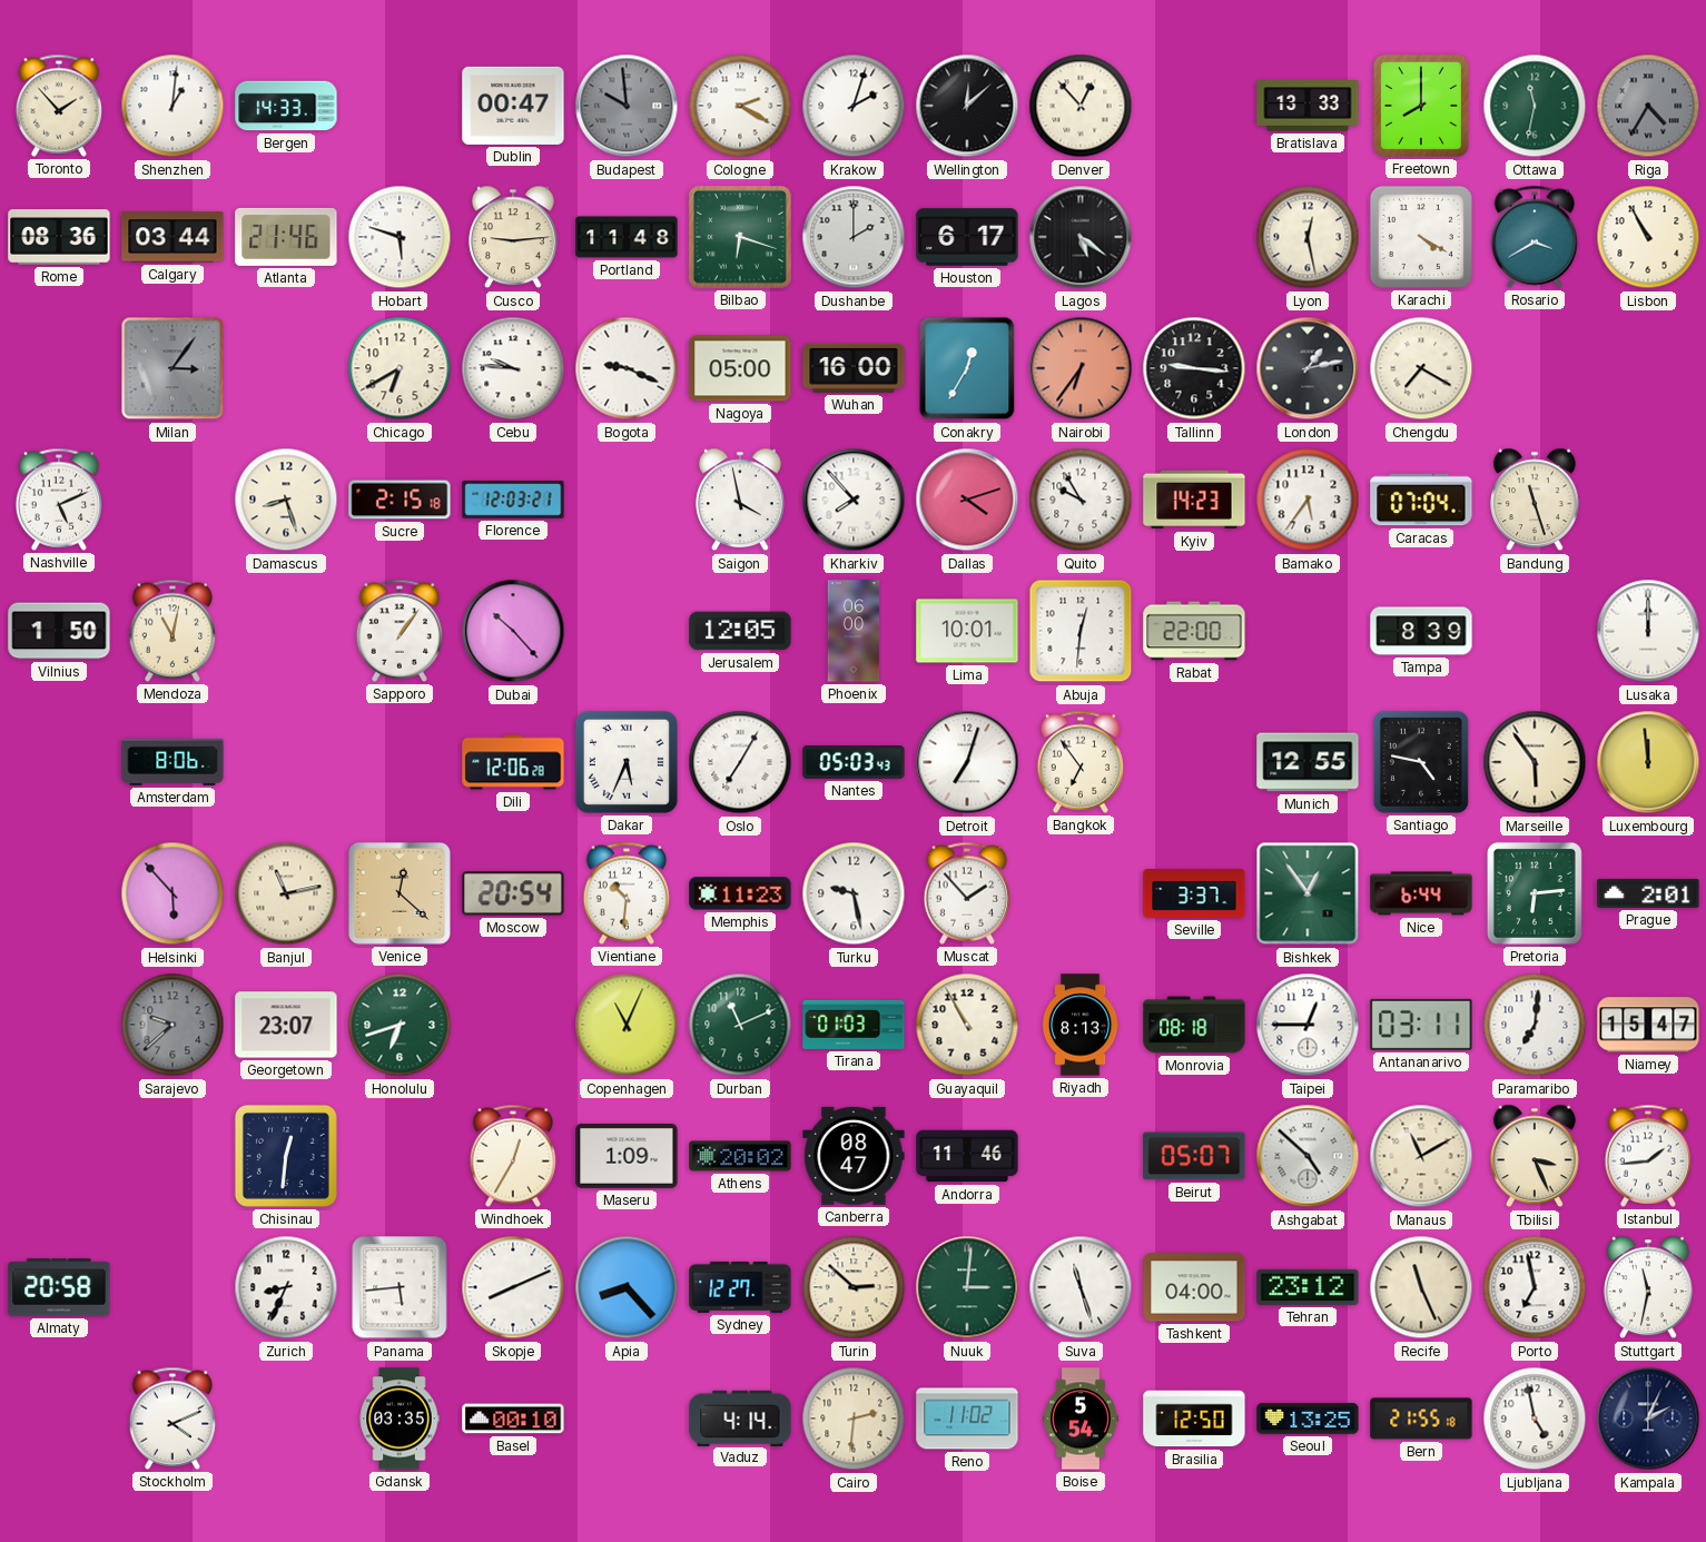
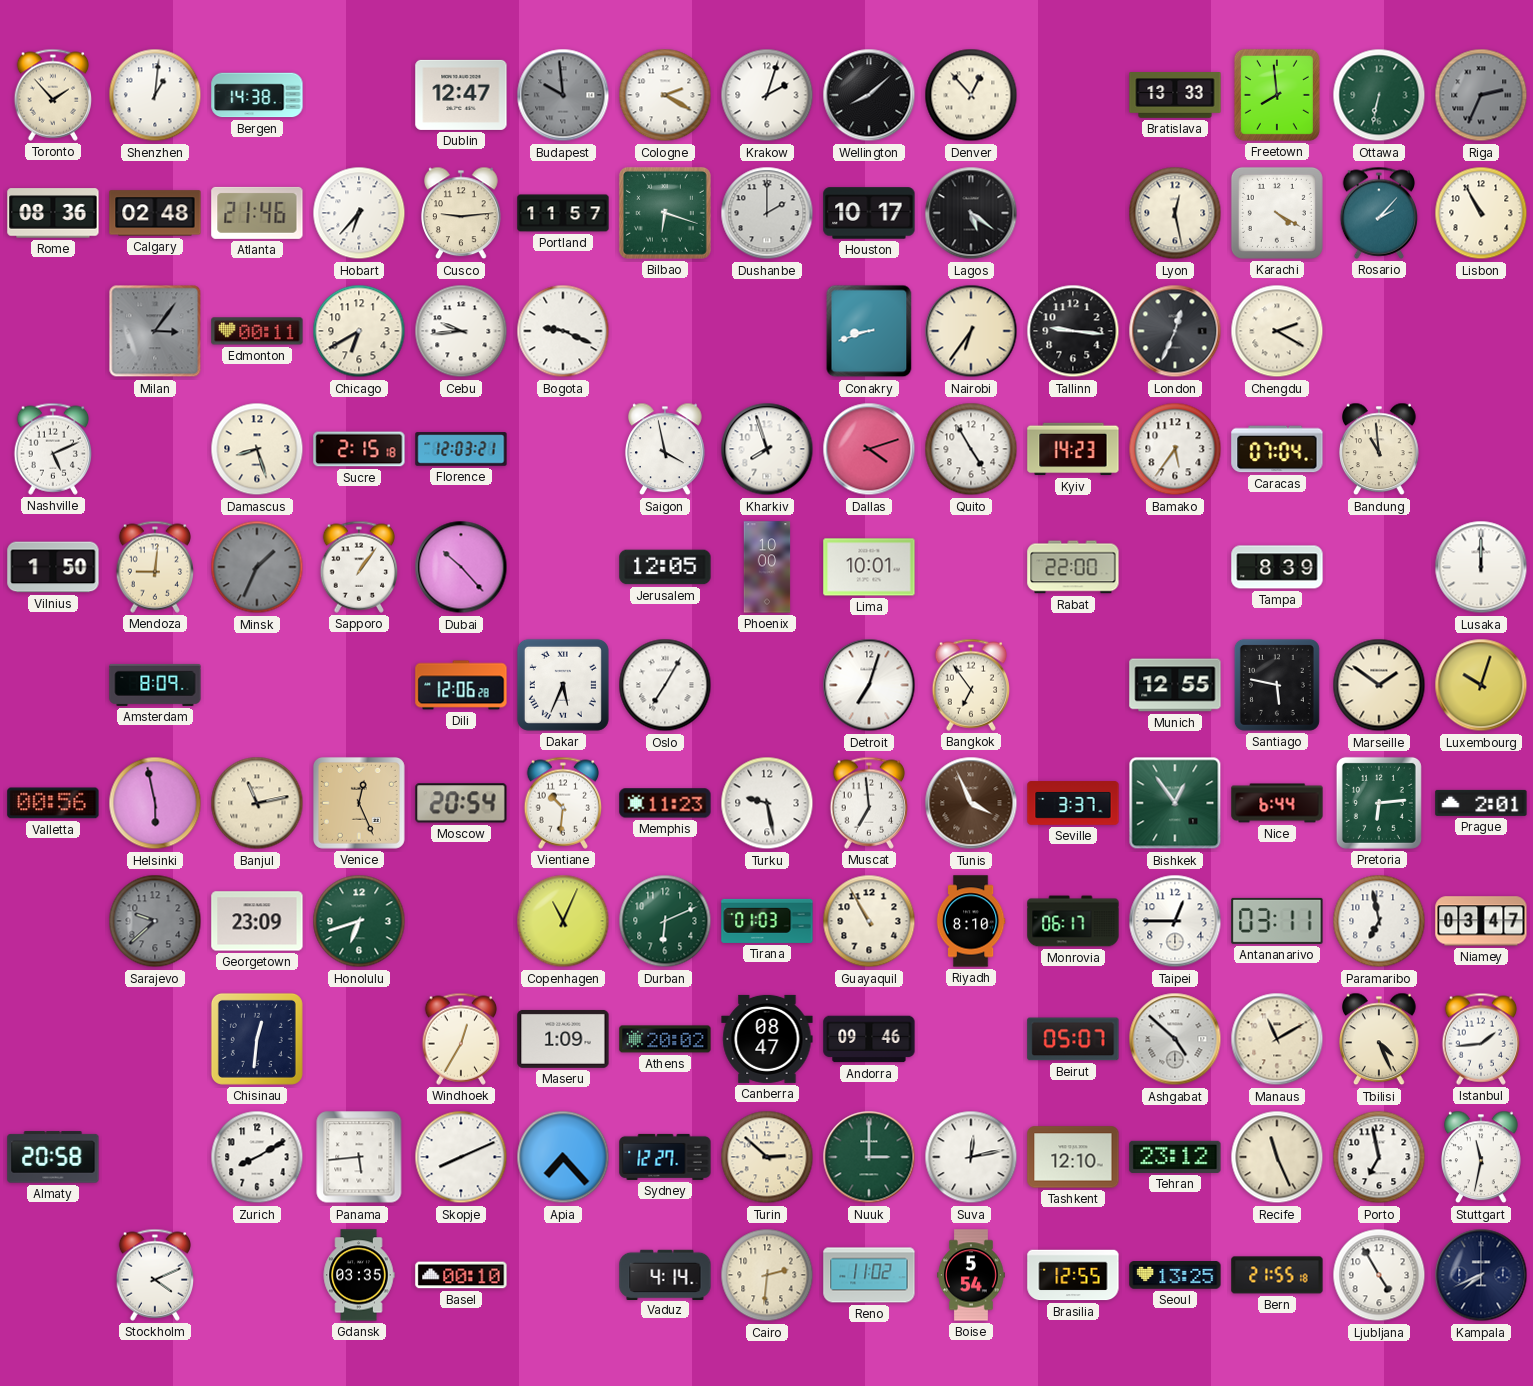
Bergen: 14:33 -> 14:38 (257, 95)
Dublin: 00:47 -> 12:47 (461, 95)
Wellington: 12:08 -> 8:08 (869, 95)
Freetown: 8:00 -> 7:59 (1277, 95)
Ottawa: 11:32 -> 6:32 (1379, 95)
Riga: 4:35 -> 2:34 (1481, 95)
Calgary: 03:44 -> 02:48 (155, 213)
Hobart: 5:48 -> 6:37 (359, 213)
Portland: 11:48 -> 11:57 (563, 213)
Houston: 6:17 -> 10:17 (869, 213)
Rosario: 3:40 -> 2:07 (1379, 213)
Edmonton: none -> 00:11 (257, 331)
Cebu: 9:46 -> 9:44 (461, 331)
Nagoya: 05:00 -> none (740, 368)
Wuhan: 16:00 -> none (854, 368)
Conakry: 12:35 -> 8:42 (869, 331)
Nairobi dial: salmon -> cream (971, 331)
London: 1:13 -> 12:34 (1175, 331)
Chengdu: 7:20 -> 2:20 (1277, 331)
Kharkiv: 7:53 -> 7:57 (767, 449)
Quito: 9:55 -> 4:55 (971, 449)
Bandung: 11:27 -> 10:59 (1380, 449)
Mendoza: 11:02 -> 9:01 (155, 567)
Minsk: none -> 1:34 (257, 567)
Phoenix: 06:00 -> 10:00 (767, 567)
Abuja: 12:31 -> none (1081, 631)
Amsterdam: 8:06 -> 8:09 (155, 685)
Nantes: 05:03 -> none (854, 763)
Santiago: 4:47 -> 5:47 (1277, 685)
Marseille: 5:54 -> 1:51 (1379, 685)
Luxembourg: 11:59 -> 10:03 (1481, 685)
Valletta: none -> 00:56 (53, 803)
Helsinki: 5:53 -> 5:58 (155, 803)
Venice: 12:22 -> 12:26 (359, 803)
Muscat: 1:53 -> 6:59 (869, 803)
Tunis: none -> 3:56 (971, 803)
Georgetown: 23:07 -> 23:09 (257, 921)
Durban: 11:11 -> 6:11 (665, 921)
Riyadh: 8:13 -> 8:10 (971, 921)
Monrovia: 08:18 -> 06:17 (1073, 921)
Paramaribo: 7:01 -> 6:58 (1379, 921)
Niamey: 15:47 -> 03:47 (1481, 921)
Andorra: 11:46 -> 09:46 (869, 1039)
Tbilisi: 3:26 -> 4:26 (1380, 1039)
Zurich: 8:34 -> 8:10 (257, 1157)
Apia: 8:23 -> 7:23 (563, 1157)
Nuuk: 3:01 -> 3:00 (869, 1157)
Suva: 11:27 -> 12:13 (971, 1157)
Tashkent: 04:00 -> 12:10 (1073, 1157)
Brasilia: 12:50 -> 12:55 (1073, 1275)
Ljubljana: 4:58 -> 4:55 (1379, 1275)
Kampala: 2:04 -> 7:41 (1481, 1275)
